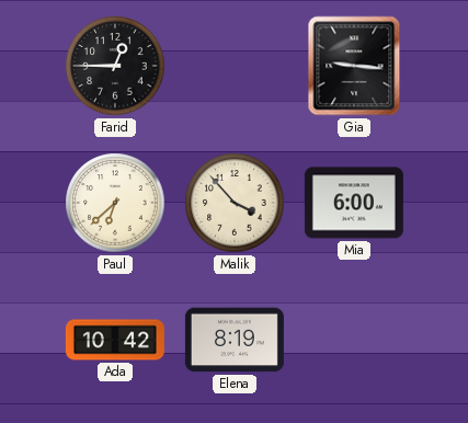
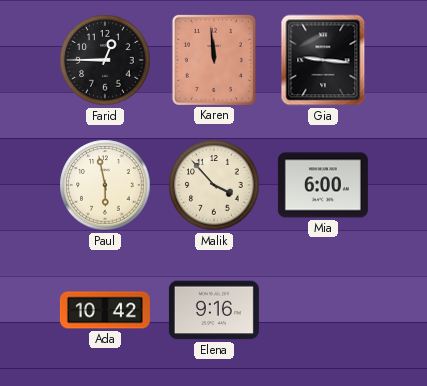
Karen: none -> 11:59 (214, 60)
Paul: 6:38 -> 5:58 (105, 185)
Elena: 8:19 -> 9:16 (214, 310)
